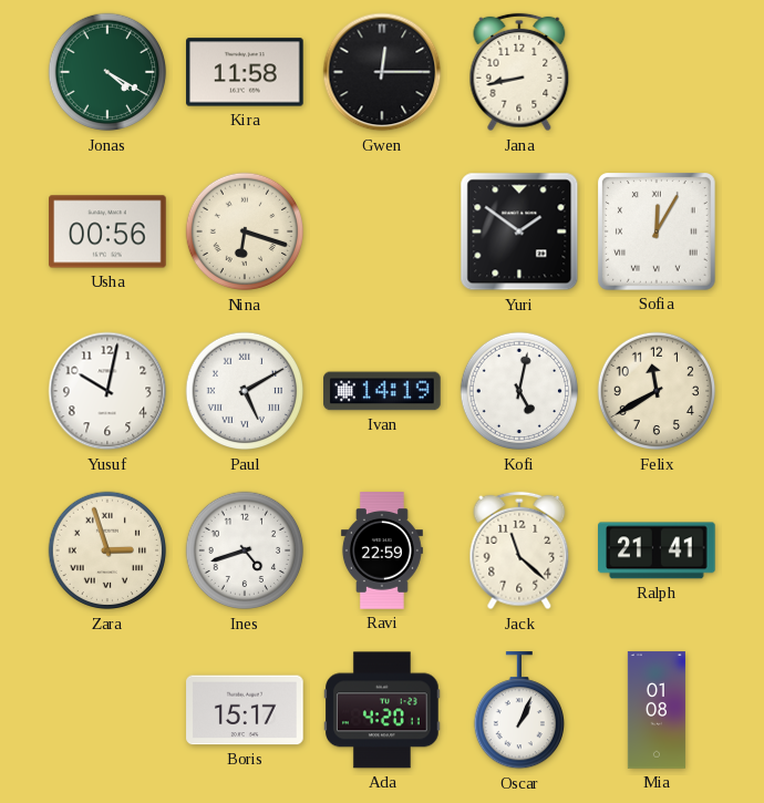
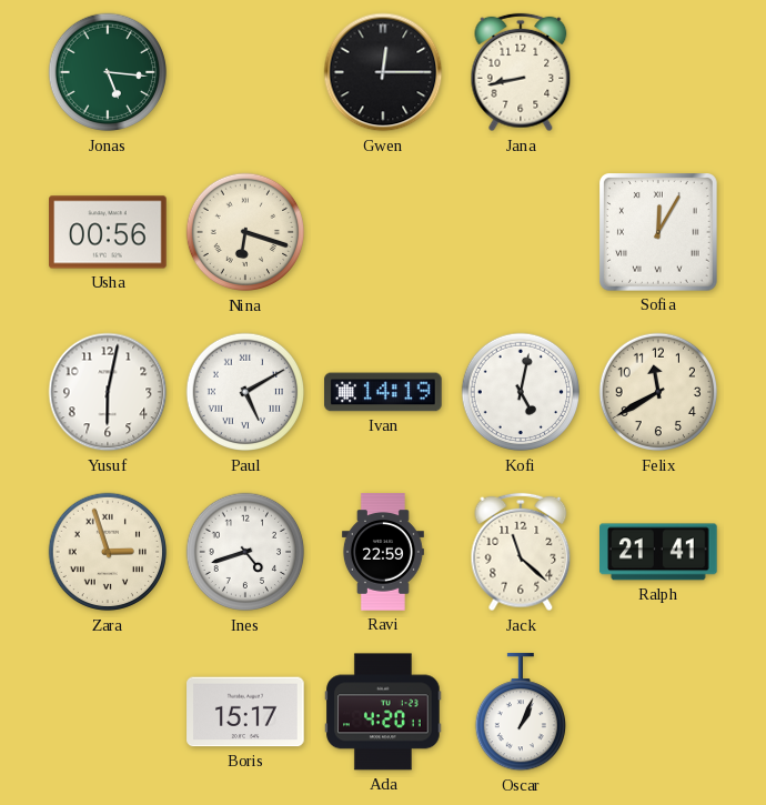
Jonas: 4:20 -> 5:16 (108, 72)
Kira: 11:58 -> none (245, 72)
Yuri: 1:51 -> none (519, 231)
Yusuf: 10:02 -> 6:02 (108, 392)
Mia: 01:08 -> none (657, 710)
